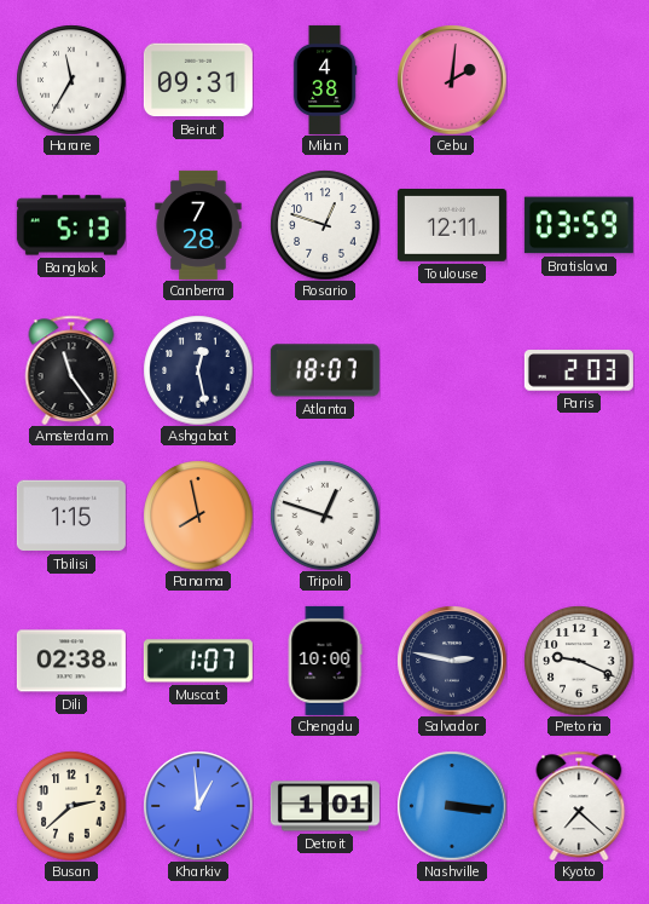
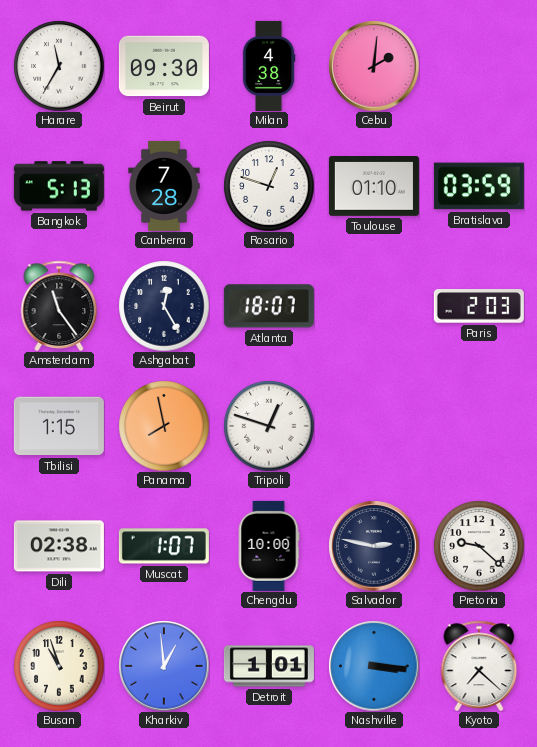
Beirut: 09:31 -> 09:30 (164, 66)
Toulouse: 12:11 -> 01:10 (374, 187)
Ashgabat: 12:28 -> 12:25 (164, 306)
Pretoria: 9:19 -> 9:22 (479, 546)
Busan: 2:38 -> 10:57 (59, 666)
